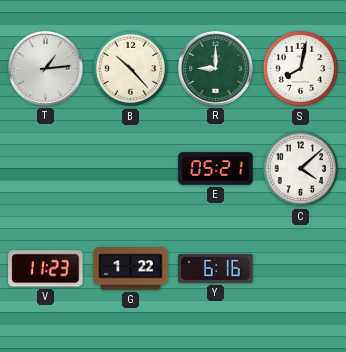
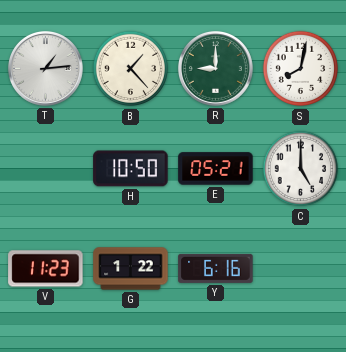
B: 10:23 -> 1:23 (131, 69)
H: none -> 10:50 (131, 169)
C: 4:08 -> 5:00 (301, 169)
